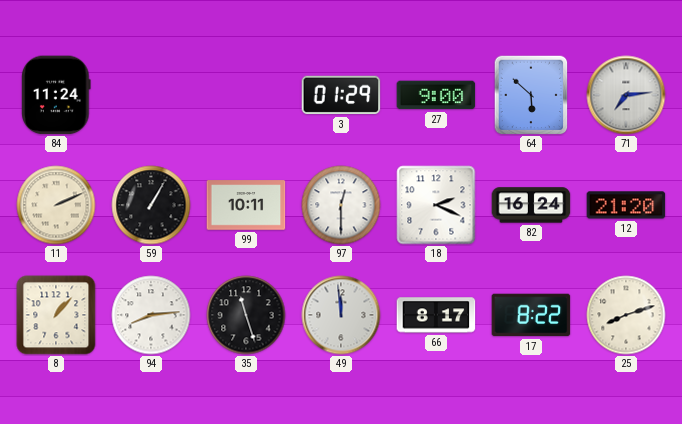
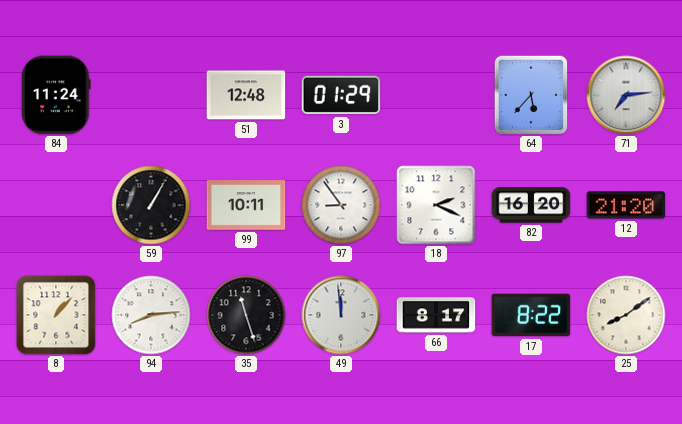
51: none -> 12:48 (246, 95)
27: 9:00 -> none (436, 95)
64: 5:52 -> 5:37 (531, 95)
11: 2:11 -> none (56, 205)
97: 12:30 -> 8:54 (341, 205)
82: 16:24 -> 16:20 (531, 205)
25: 8:12 -> 8:09 (626, 315)
